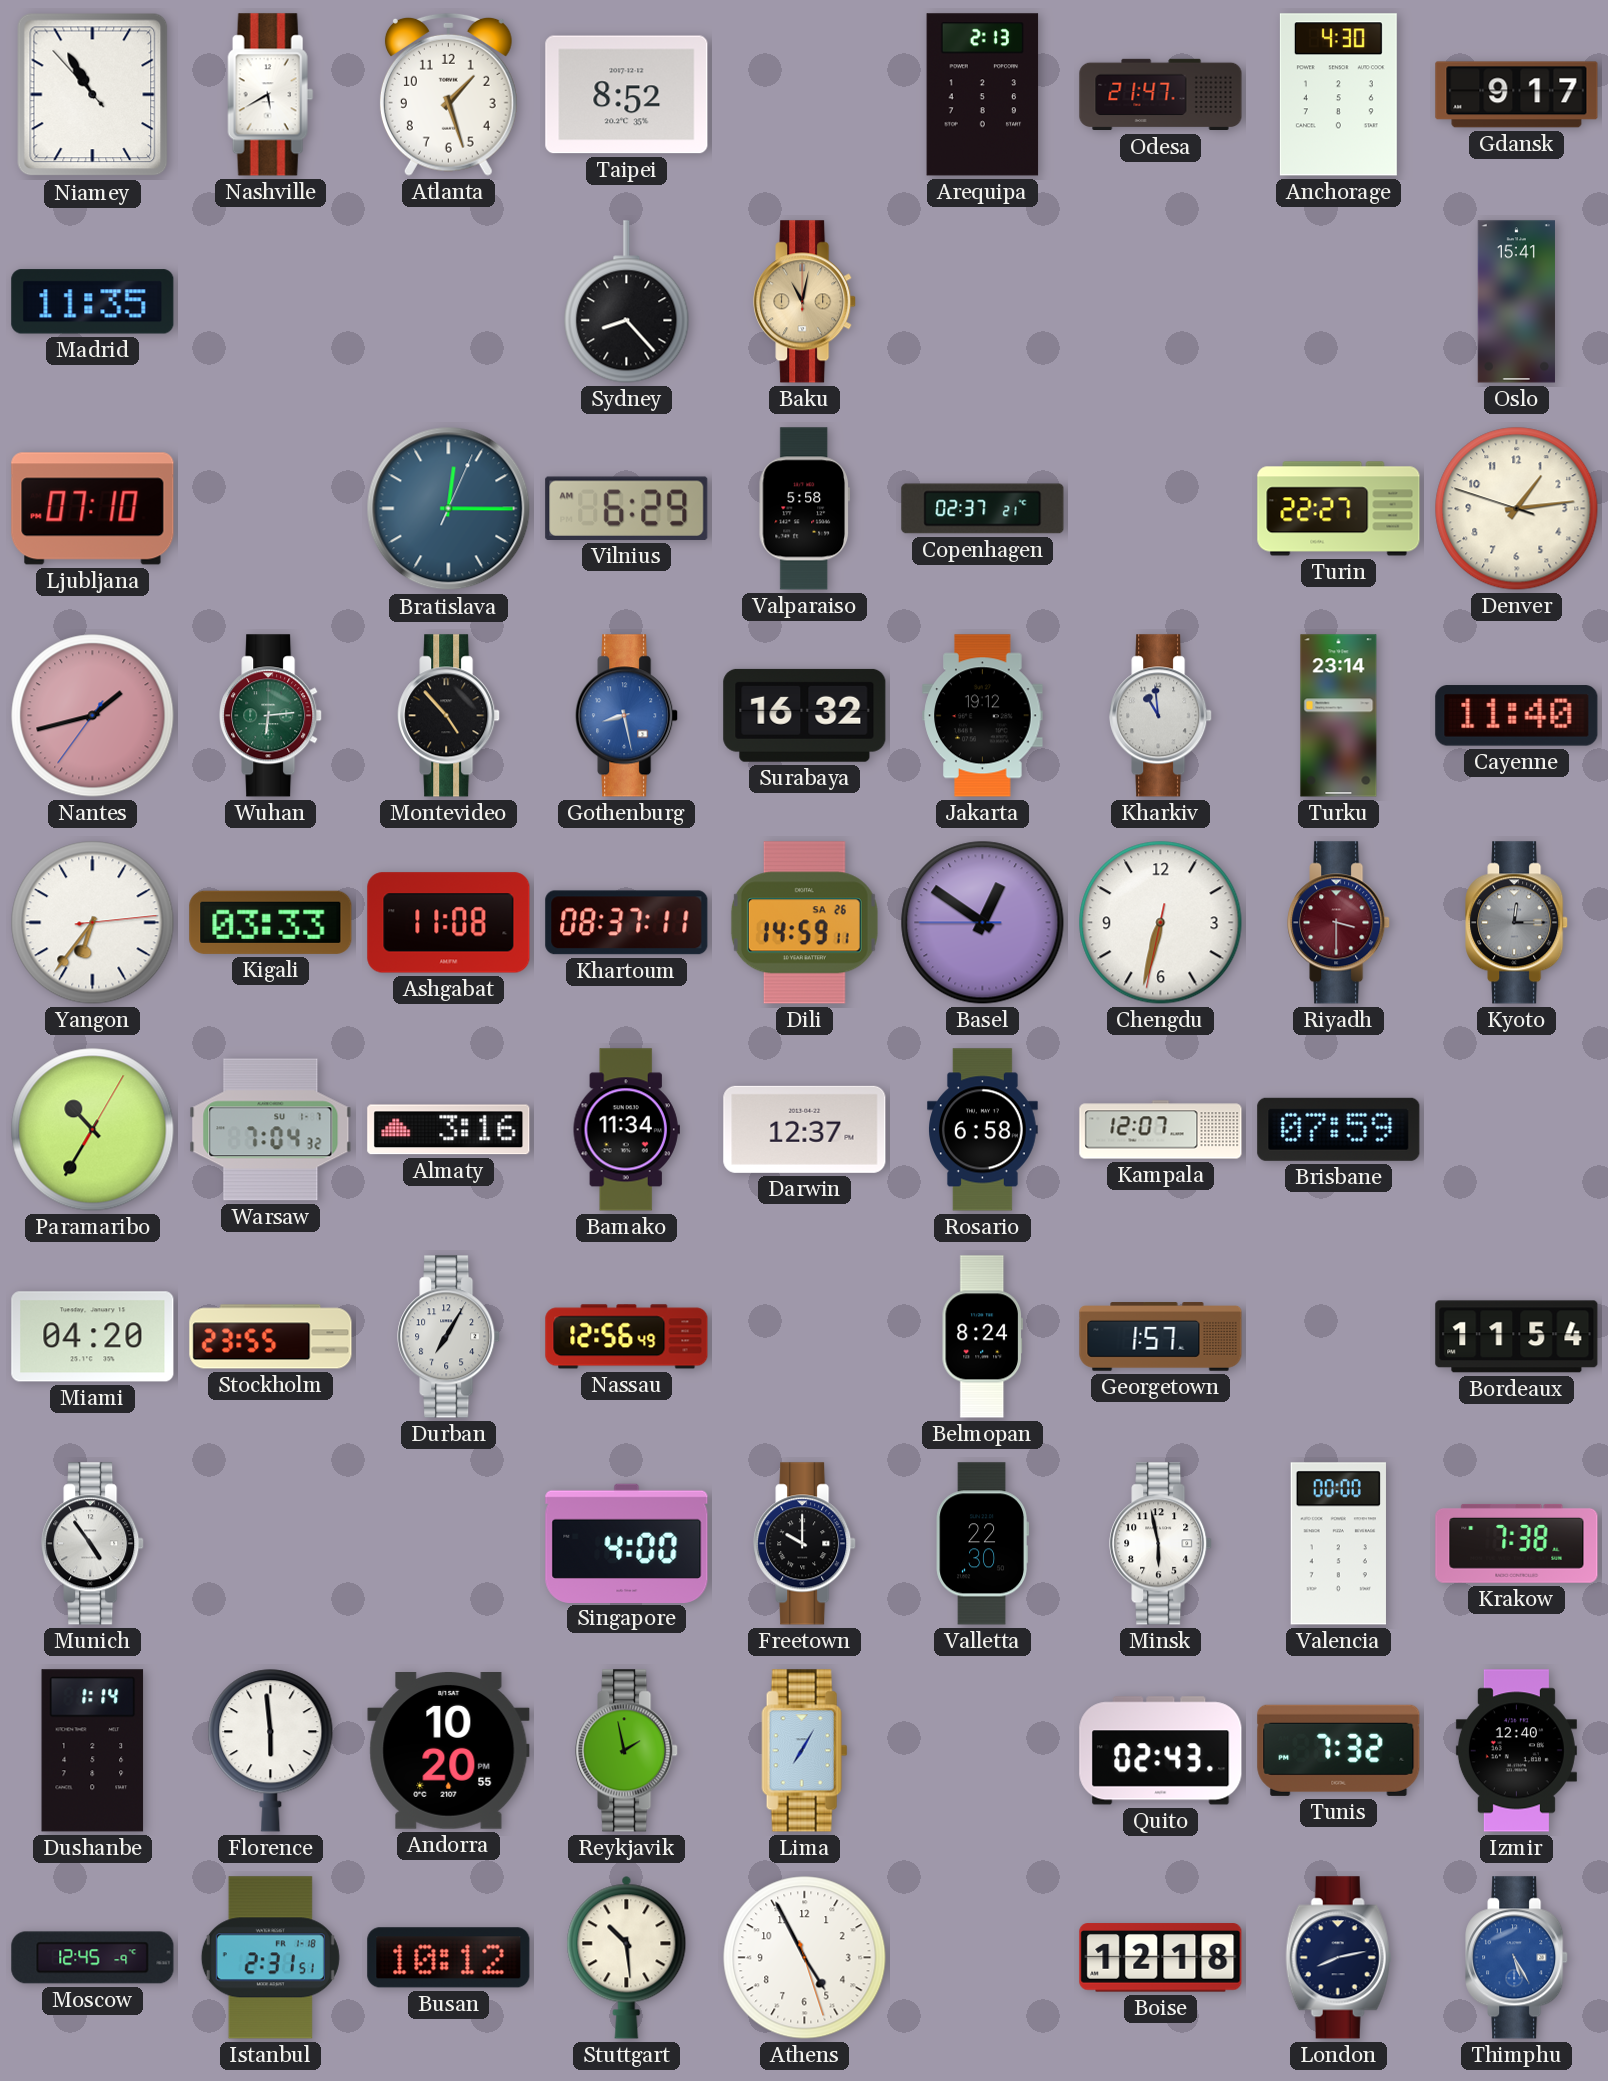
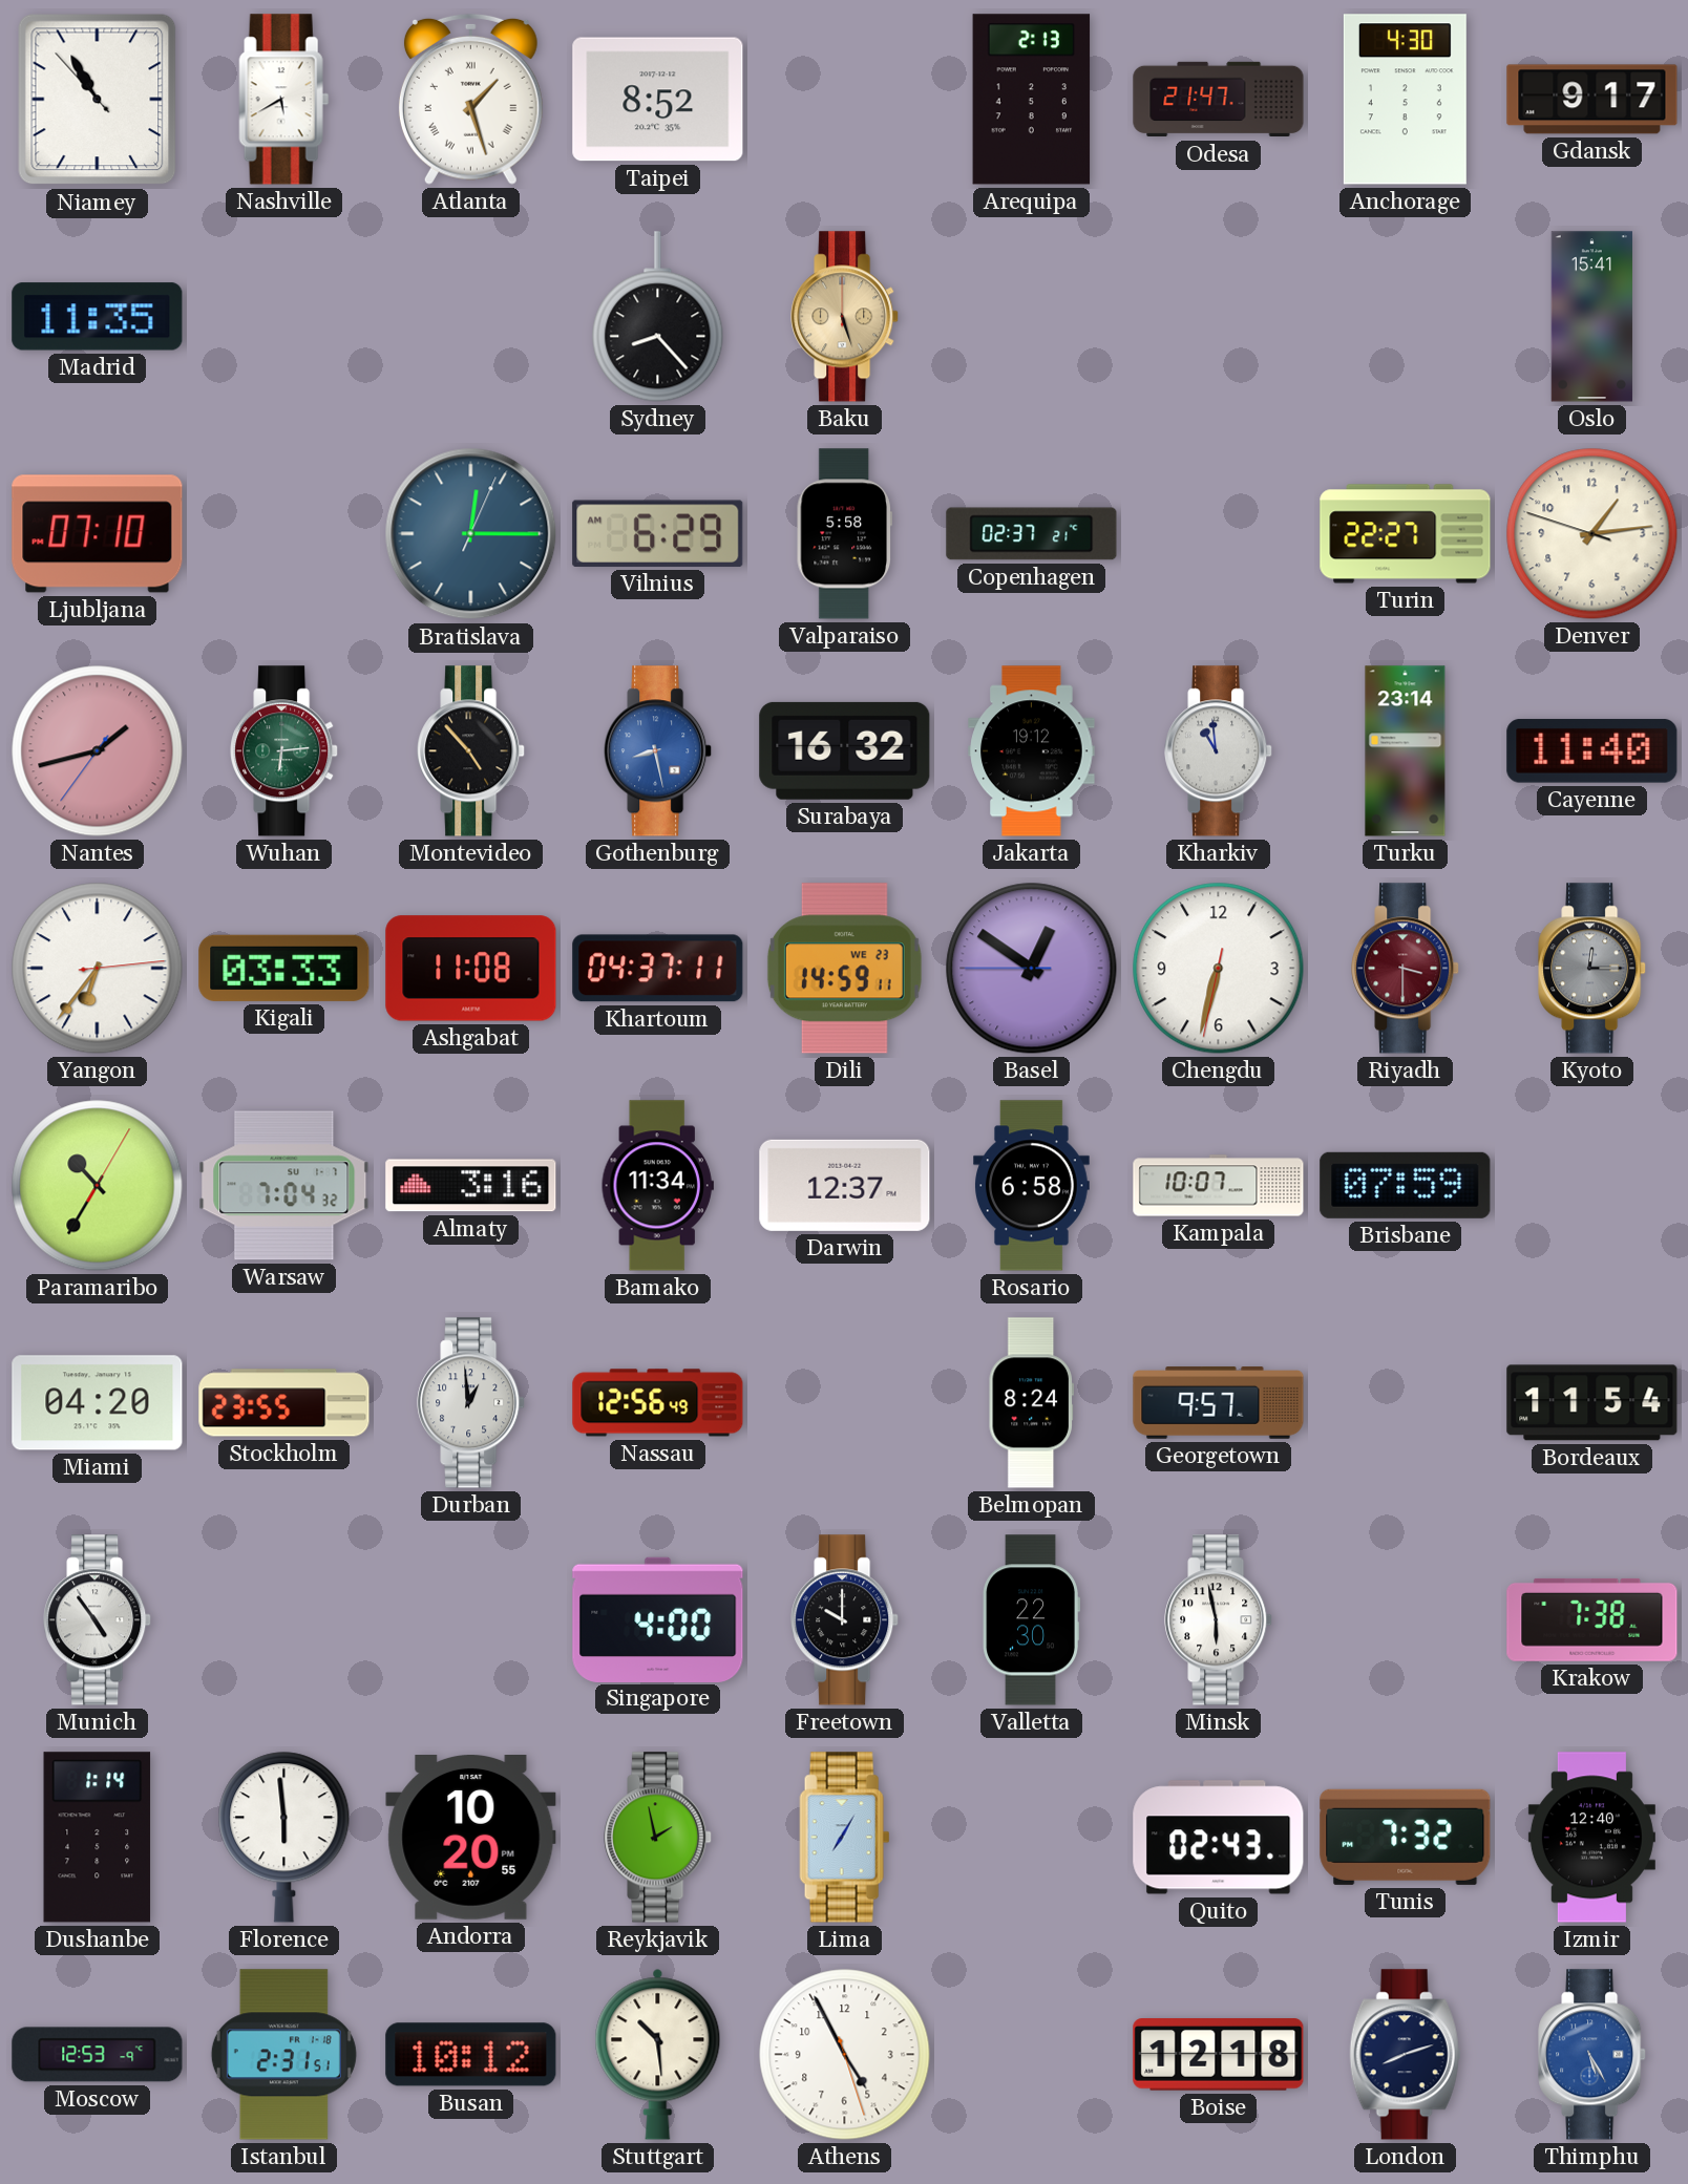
Atlanta numerals: Arabic -> Roman (470, 99)
Baku: 11:02 -> 5:27 (845, 317)
Khartoum: 08:37 -> 04:37 (658, 969)
Dili date: SA 26 -> WE 23 (844, 969)
Kampala: 12:07 -> 10:07 (1219, 1186)
Durban: 7:05 -> 12:59 (471, 1403)
Georgetown: 1:57 -> 9:57 (1219, 1403)
Valencia: 00:00 -> none (1338, 1544)
Moscow: 12:45 -> 12:53 (98, 2055)
London: 8:13 -> 8:12 (1406, 2055)
